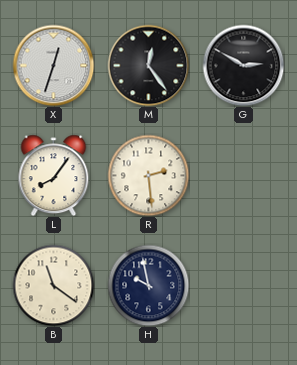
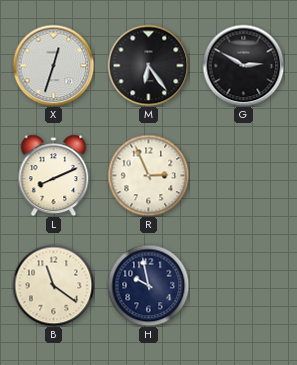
M: 12:24 -> 6:24 (148, 65)
L: 8:06 -> 8:11 (54, 175)
R: 2:29 -> 2:56 (148, 175)
